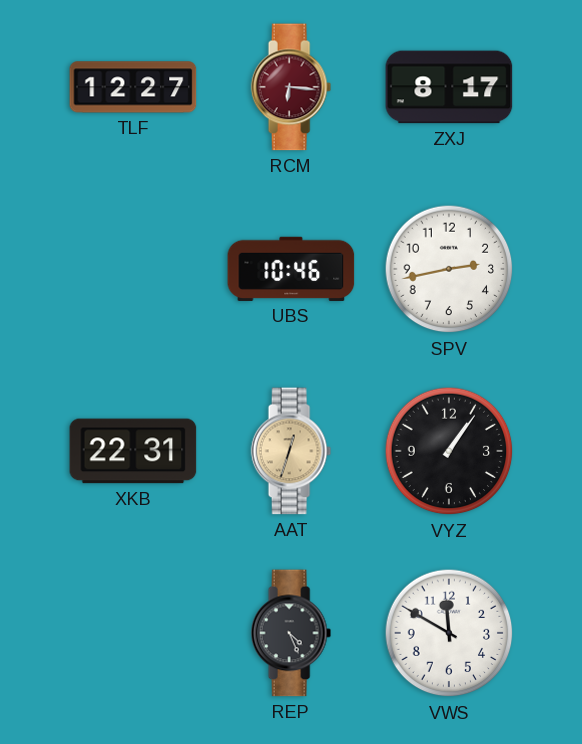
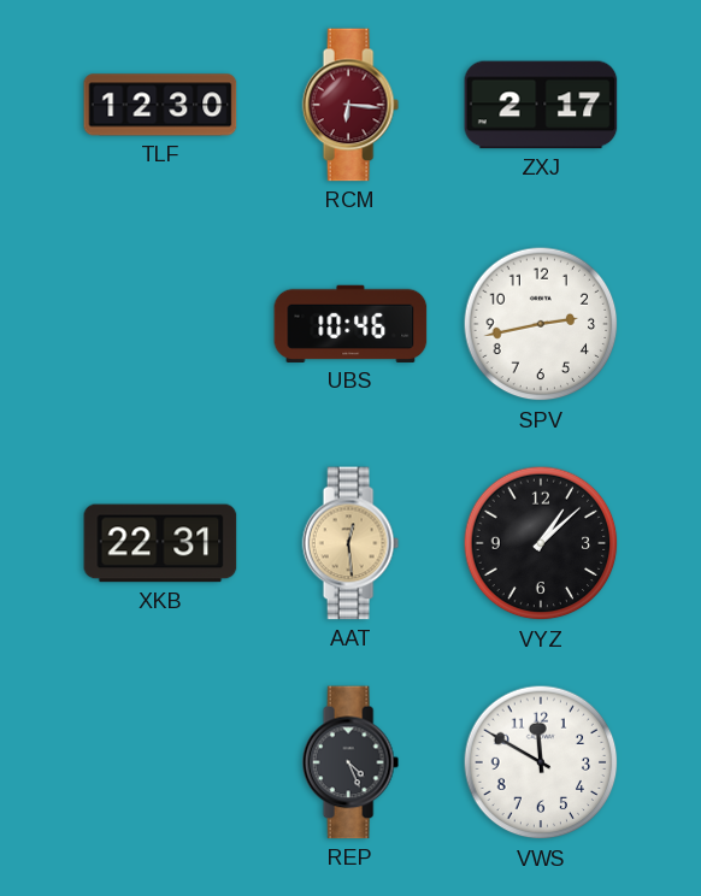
TLF: 12:27 -> 12:30 (160, 105)
ZXJ: 8:17 -> 2:17 (541, 105)
AAT: 12:33 -> 12:29 (350, 543)
VYZ: 1:06 -> 1:08 (541, 543)
